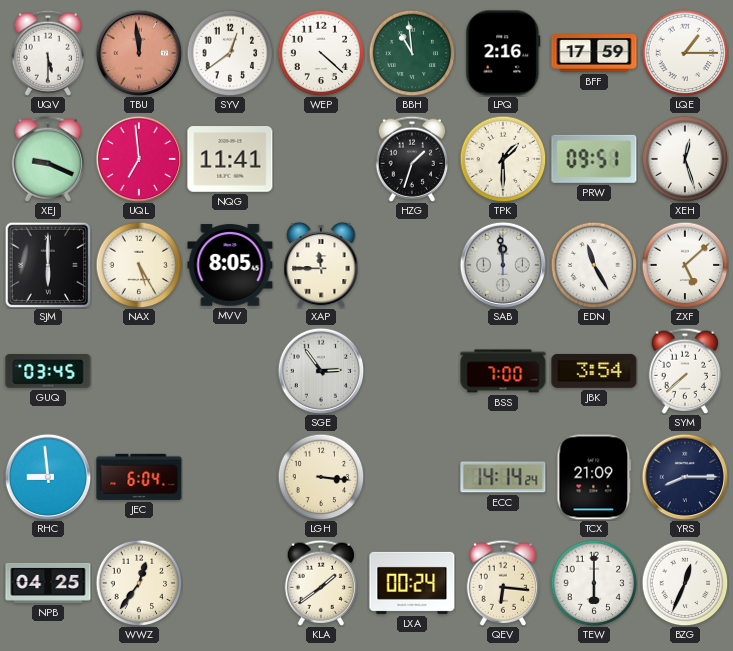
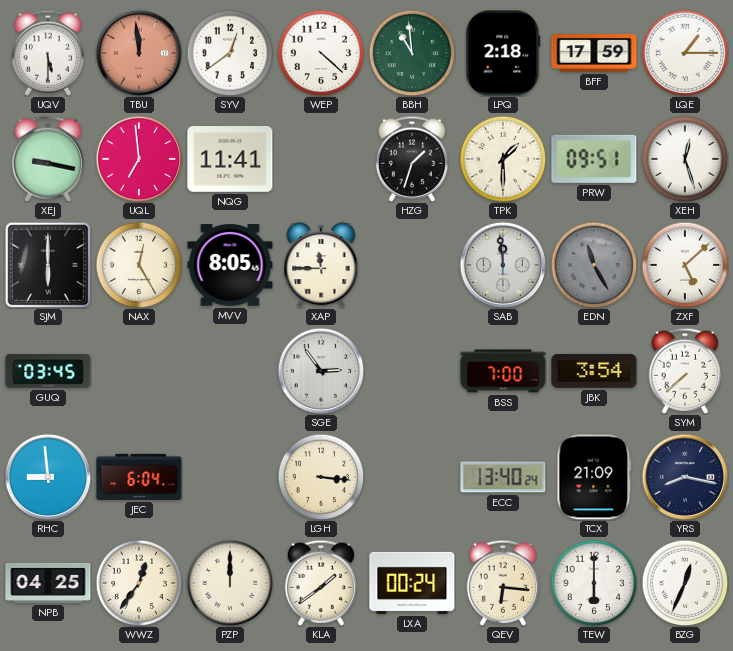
LPQ: 2:16 -> 2:18 (503, 53)
XEJ: 9:19 -> 9:17 (47, 159)
NAX: 5:25 -> 12:25 (139, 265)
EDN dial: white -> grey (594, 265)
ECC: 14:14 -> 13:40 (503, 477)
YRS: 8:15 -> 8:17 (685, 477)
PZP: none -> 12:00 (230, 583)
